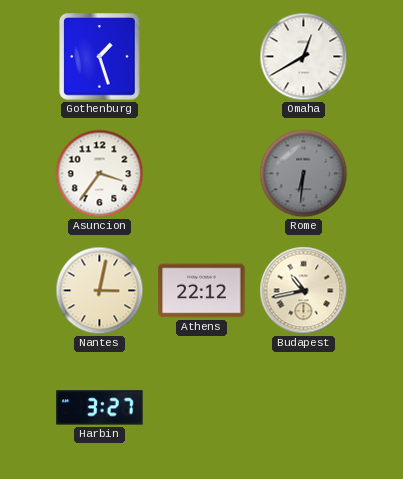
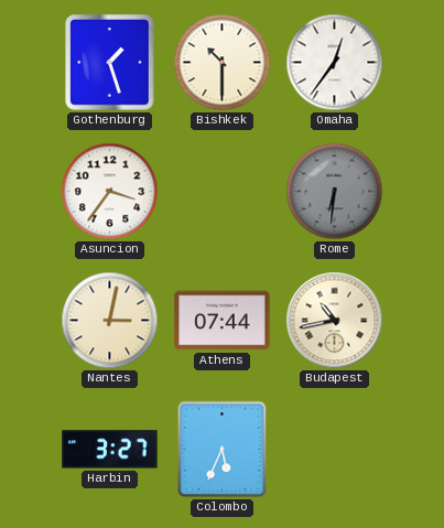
Bishkek: none -> 10:30 (223, 63)
Omaha: 12:40 -> 12:36 (335, 63)
Athens: 22:12 -> 07:44 (223, 321)
Colombo: none -> 5:34 (223, 450)
